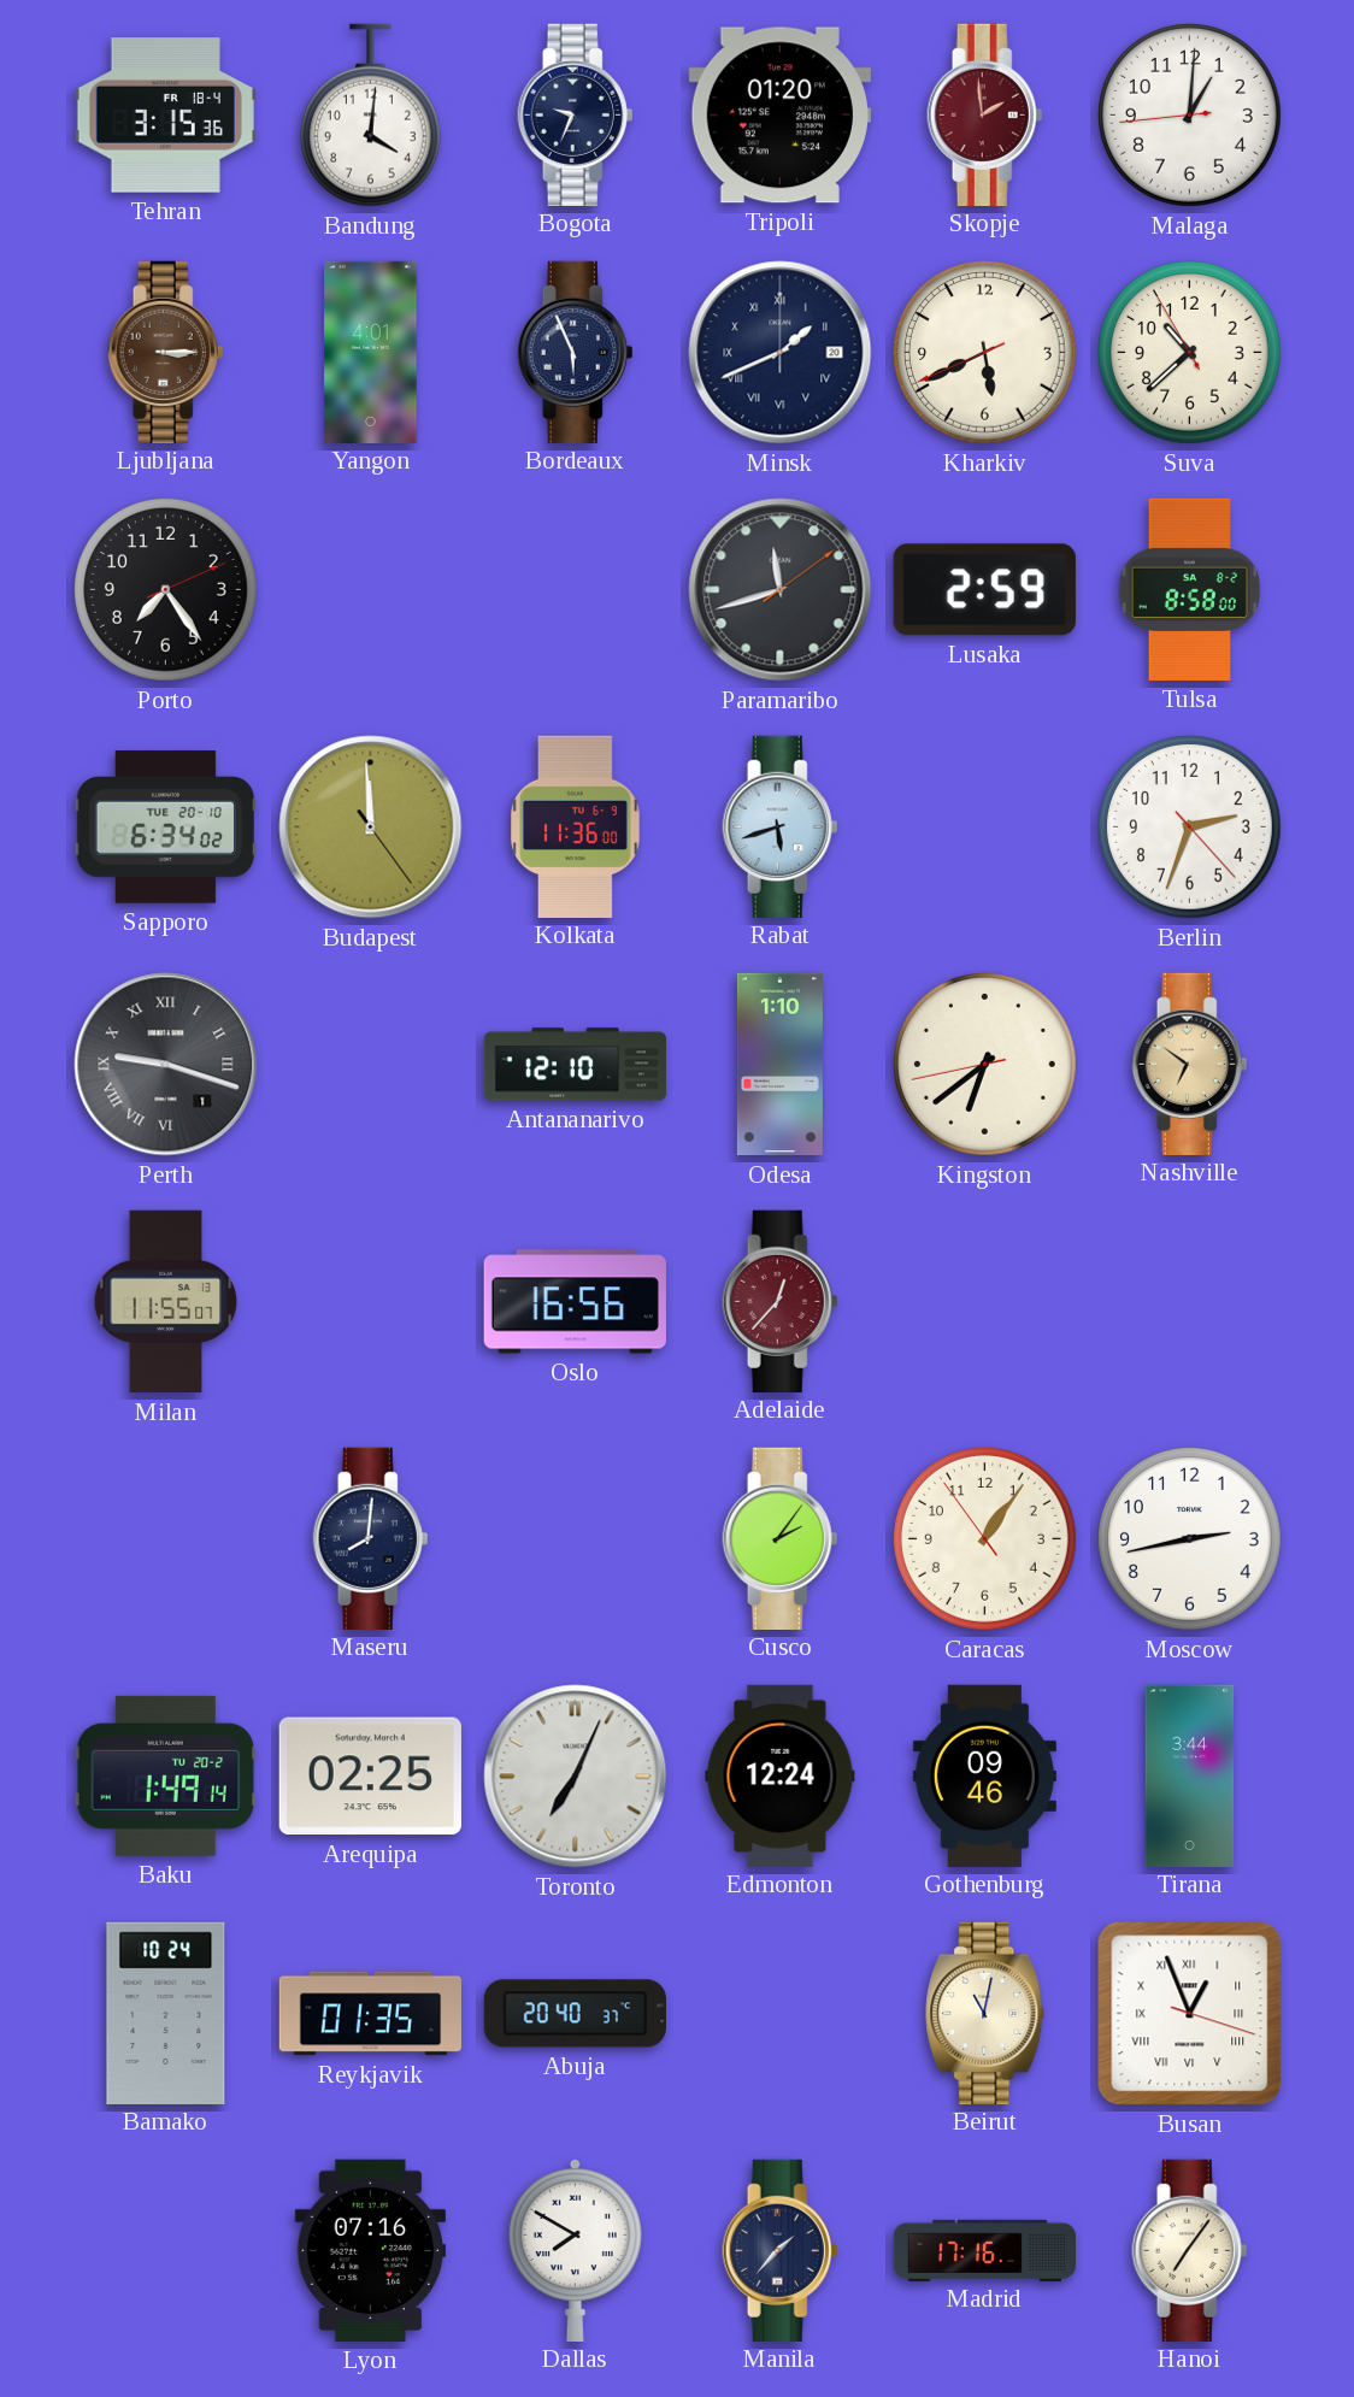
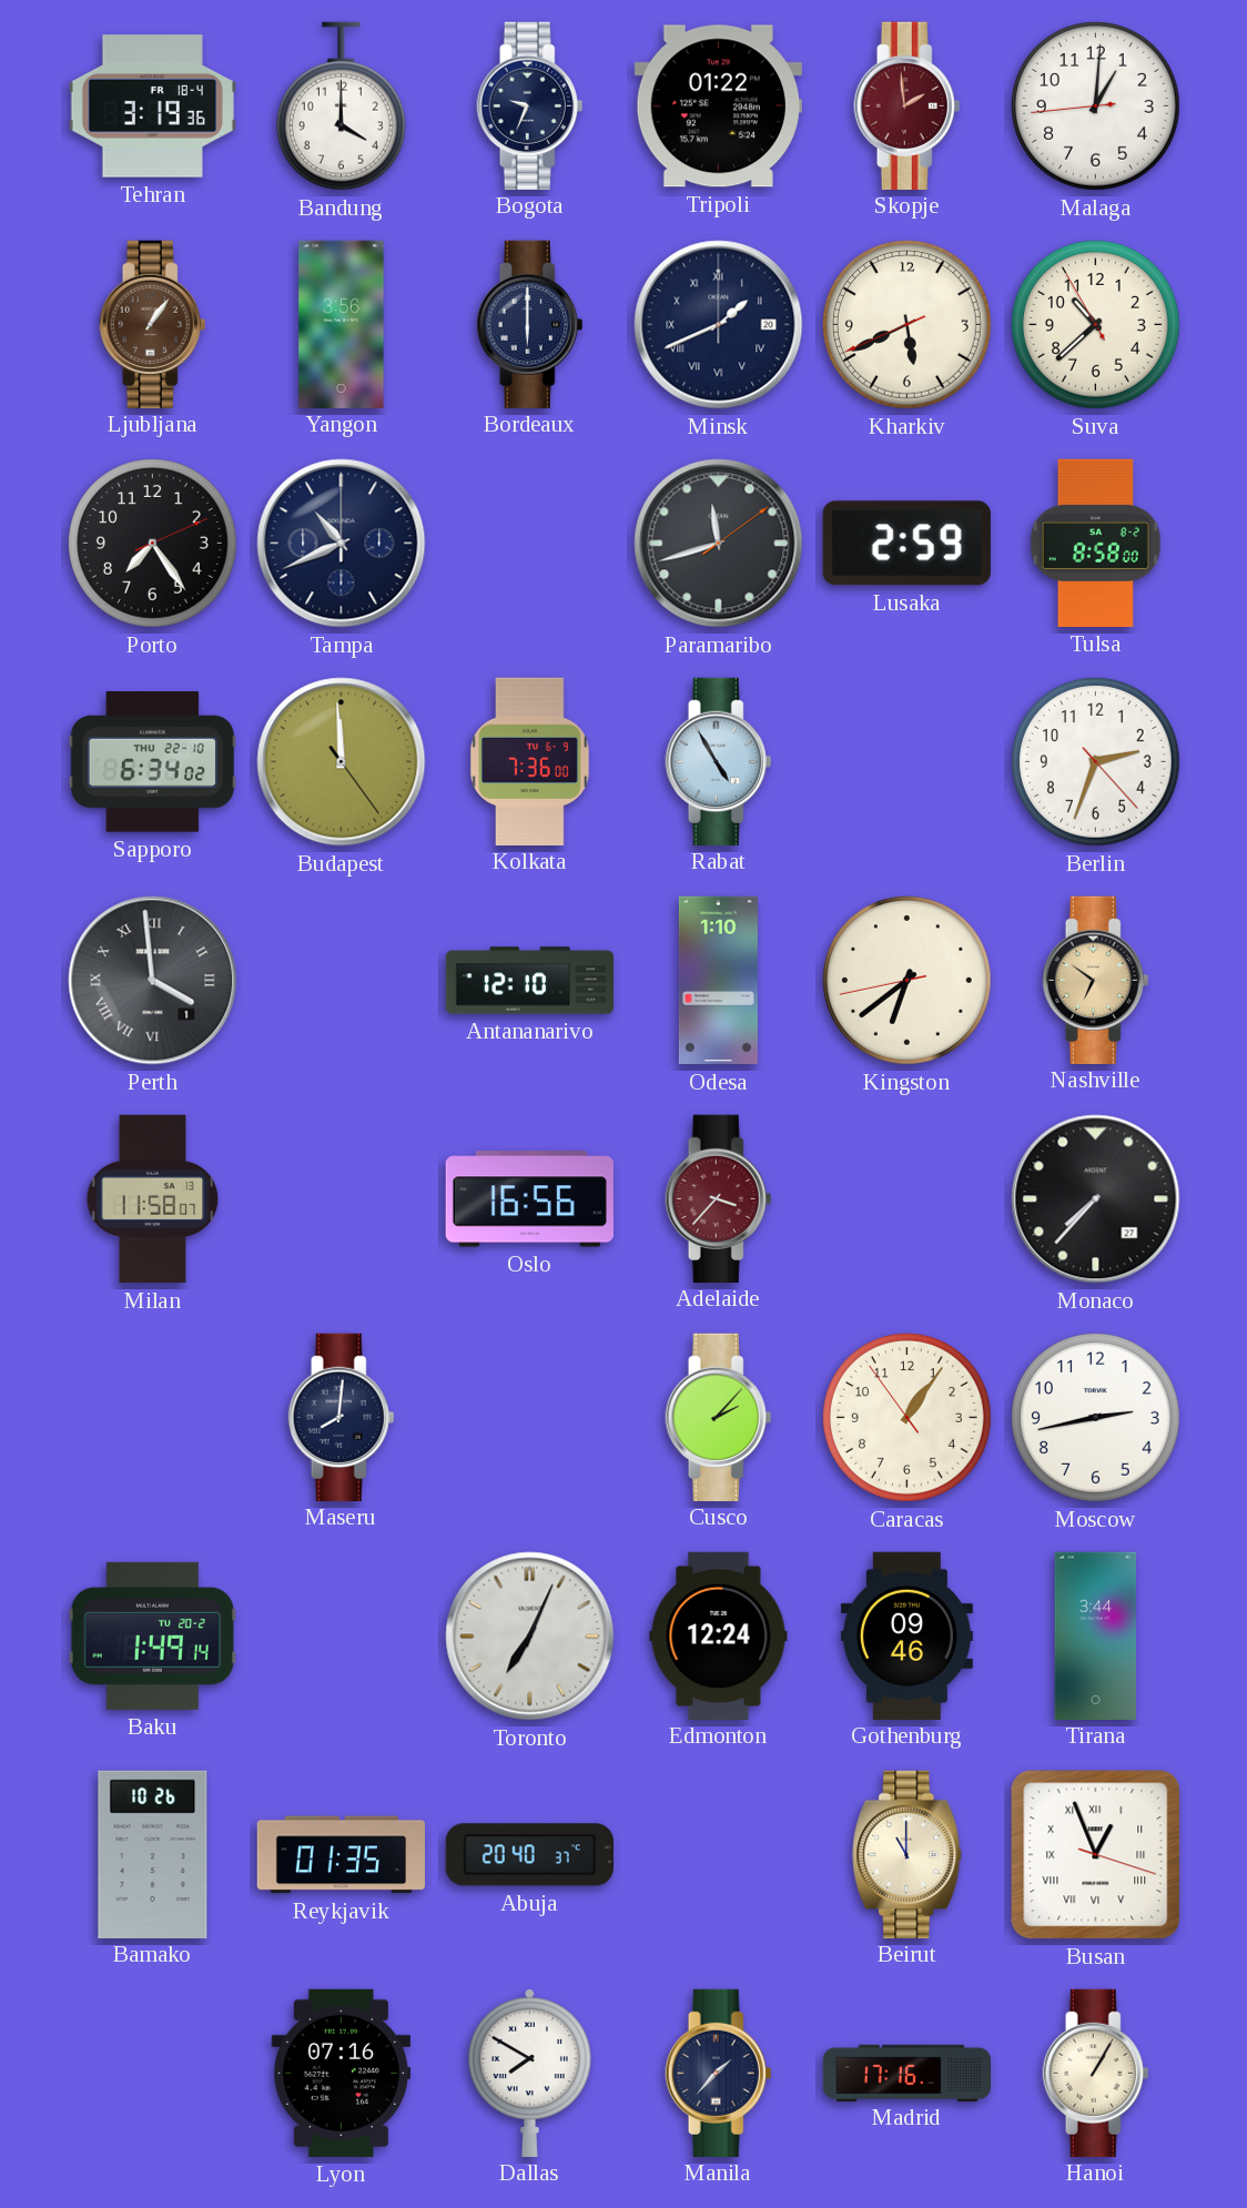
Tehran: 3:15 -> 3:19 (152, 107)
Bandung: 4:01 -> 4:00 (341, 107)
Tripoli: 01:20 -> 01:22 (718, 107)
Ljubljana: 3:15 -> 1:06 (153, 324)
Yangon: 4:01 -> 3:56 (342, 324)
Bordeaux: 5:56 -> 6:00 (530, 324)
Tampa: none -> 10:41 (342, 544)
Sapporo date: TUE 20-10 -> THU 22-10 (152, 762)
Kolkata: 11:36 -> 7:36 (530, 761)
Rabat: 5:42 -> 4:55 (719, 761)
Perth: 9:18 -> 3:59 (153, 981)
Milan: 11:55 -> 11:58 (153, 1199)
Adelaide: 12:37 -> 3:37 (719, 1198)
Monaco: none -> 7:37 (1096, 1199)
Cusco: 2:06 -> 2:07 (719, 1417)
Arequipa: 02:25 -> none (370, 1777)
Bamako: 10:24 -> 10:26 (153, 1854)
Beirut: 11:02 -> 11:00 (908, 1854)
Hanoi: 7:06 -> 1:05 (1096, 2073)
